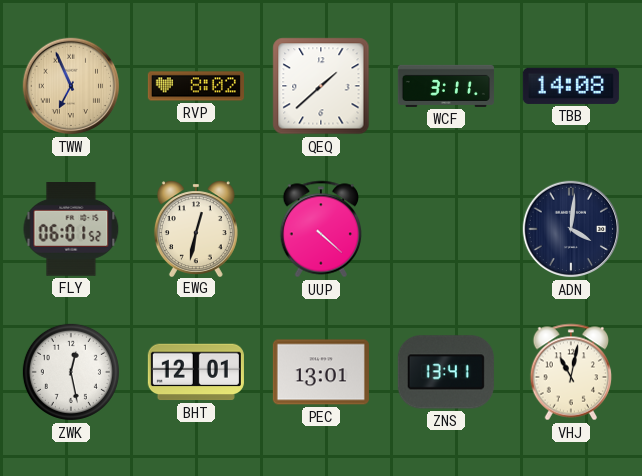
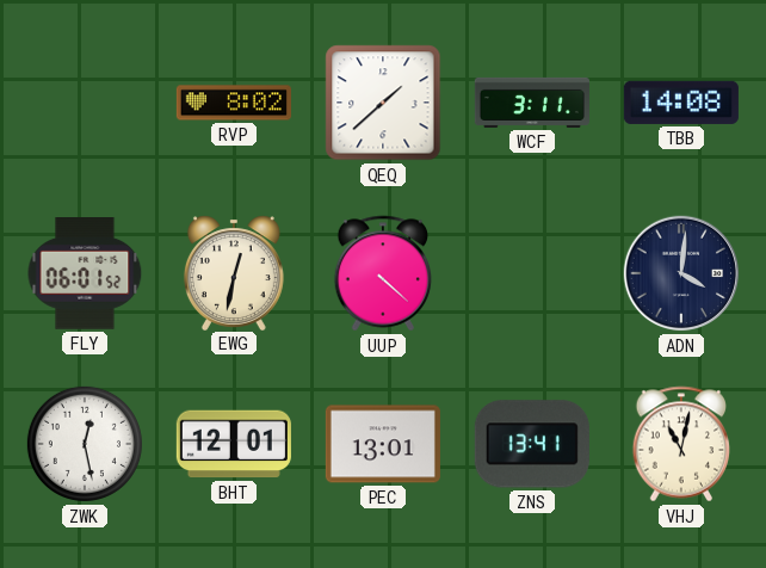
TWW: 6:56 -> none (71, 86)
